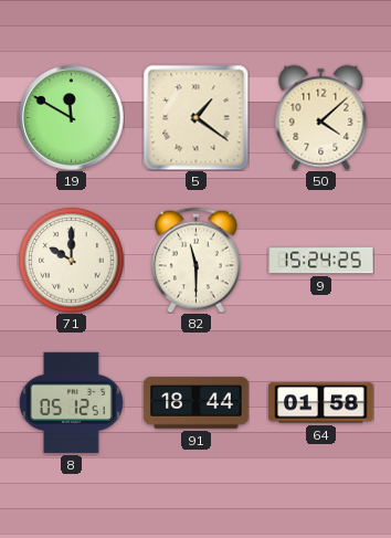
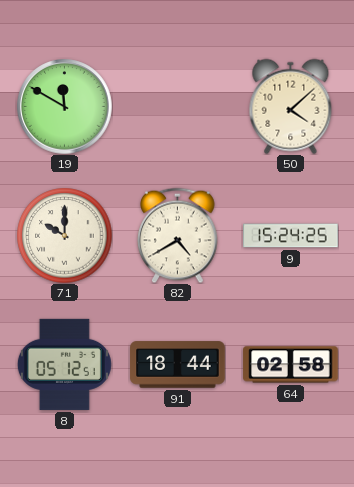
5: 1:21 -> none (196, 117)
82: 11:30 -> 4:40 (178, 235)
64: 01:58 -> 02:58 (291, 365)
